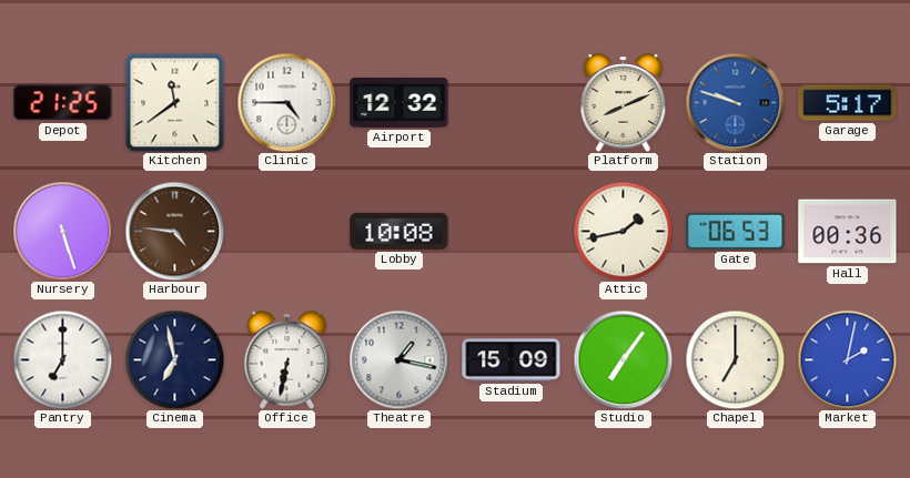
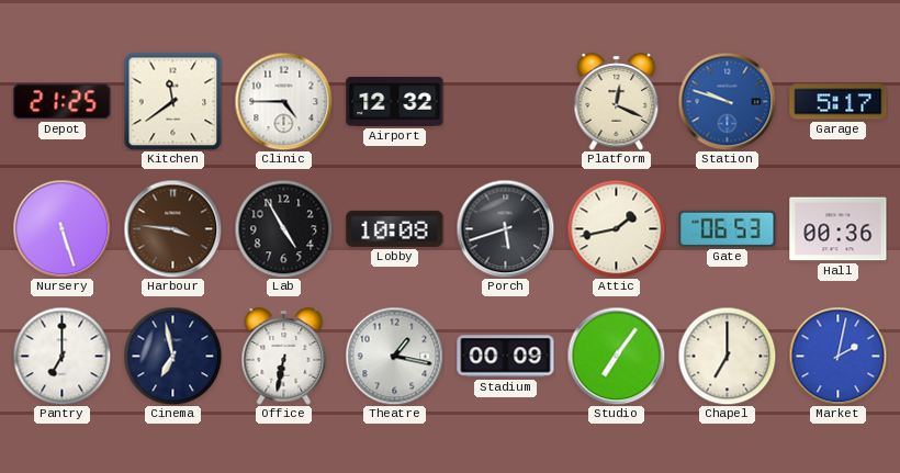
Platform: 8:11 -> 12:19 (617, 102)
Harbour: 4:46 -> 3:46 (172, 228)
Lab: none -> 4:55 (283, 228)
Porch: none -> 5:42 (505, 228)
Stadium: 15:09 -> 00:09 (506, 357)
